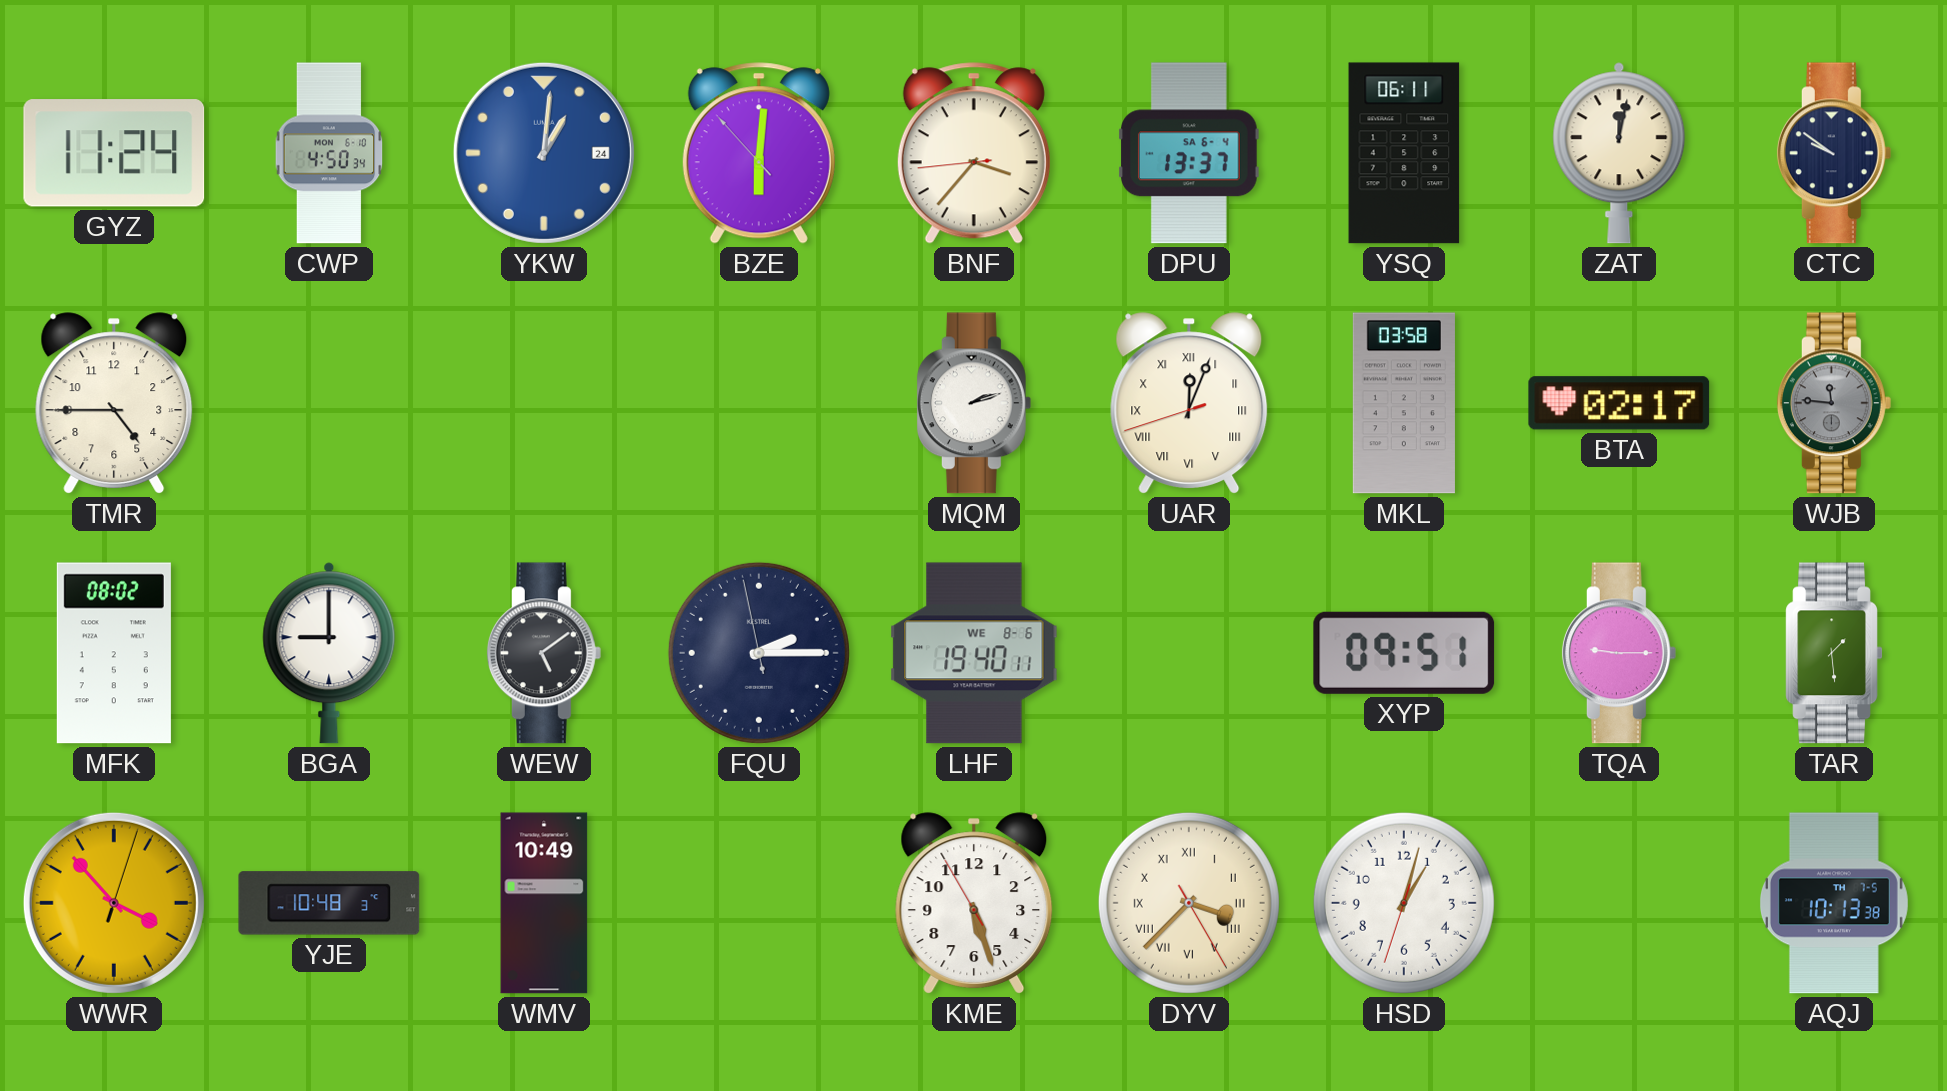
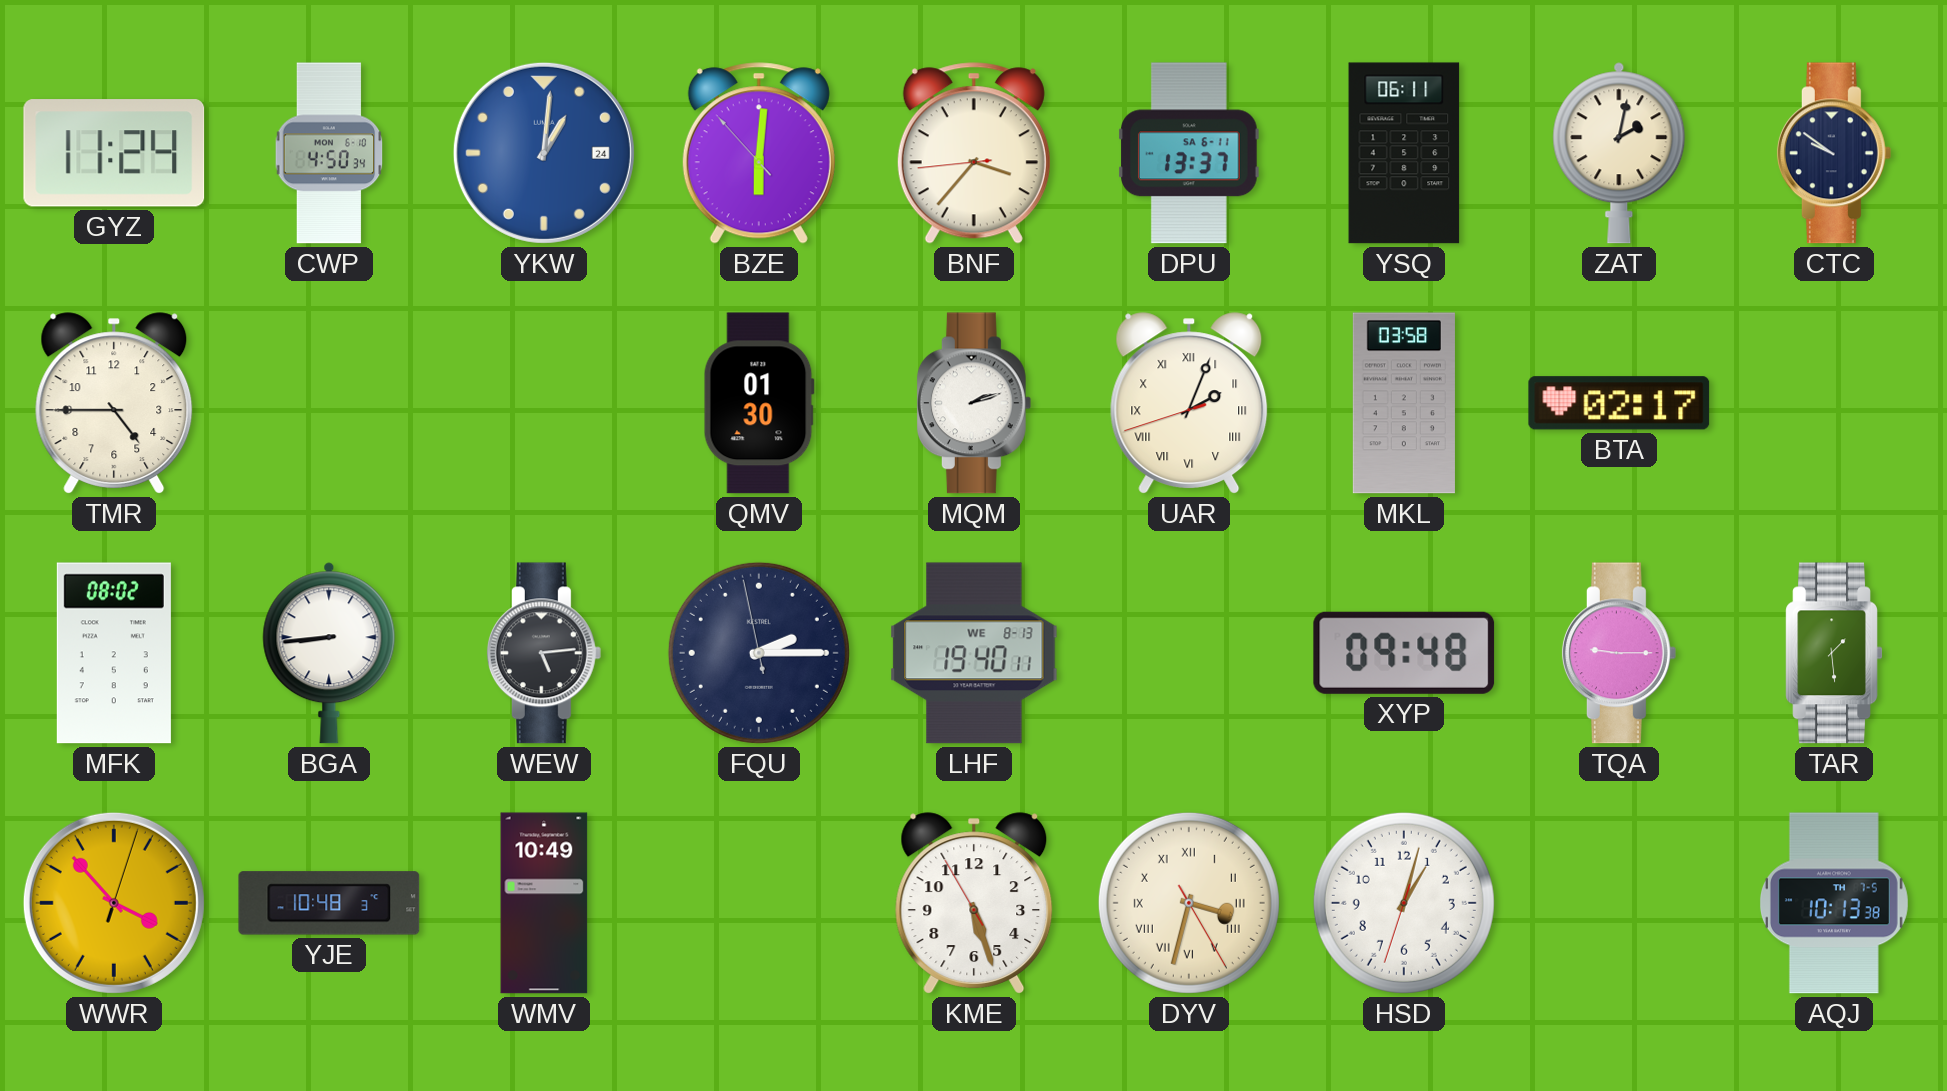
DPU date: SA 6-4 -> SA 6-11 (1190, 153)
ZAT: 12:02 -> 2:02 (1619, 153)
QMV: none -> 01:30 (759, 403)
UAR: 12:03 -> 2:03 (1189, 403)
WJB: 11:46 -> none (1834, 403)
BGA: 9:00 -> 8:44 (329, 653)
WEW: 5:09 -> 5:14 (544, 653)
LHF date: WE 8-6 -> WE 8-13 (974, 653)
XYP: 09:51 -> 09:48 (1404, 653)
DYV: 3:37 -> 3:32 (1189, 903)
